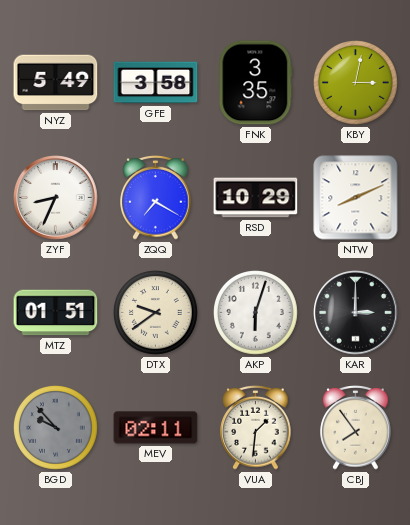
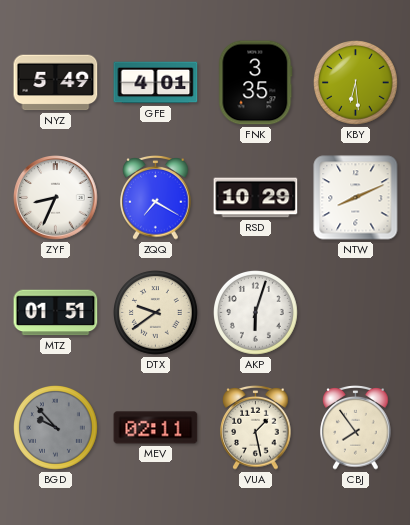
GFE: 3:58 -> 4:01 (156, 83)
KBY: 3:02 -> 6:29 (356, 83)
KAR: 3:00 -> none (356, 313)
VUA: 1:31 -> 1:28 (256, 428)
